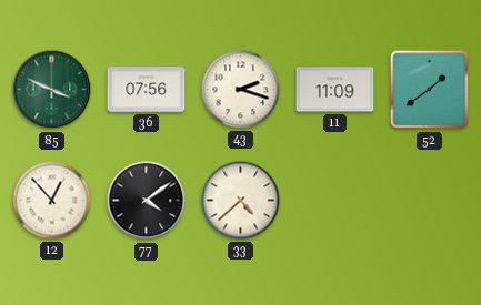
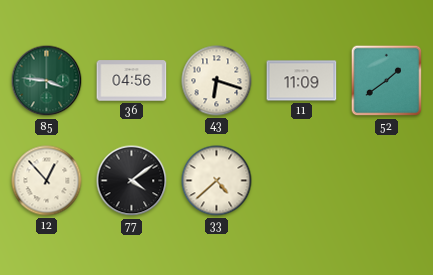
85: 3:49 -> 3:46 (47, 81)
36: 07:56 -> 04:56 (132, 81)
43: 2:18 -> 6:18 (217, 81)
